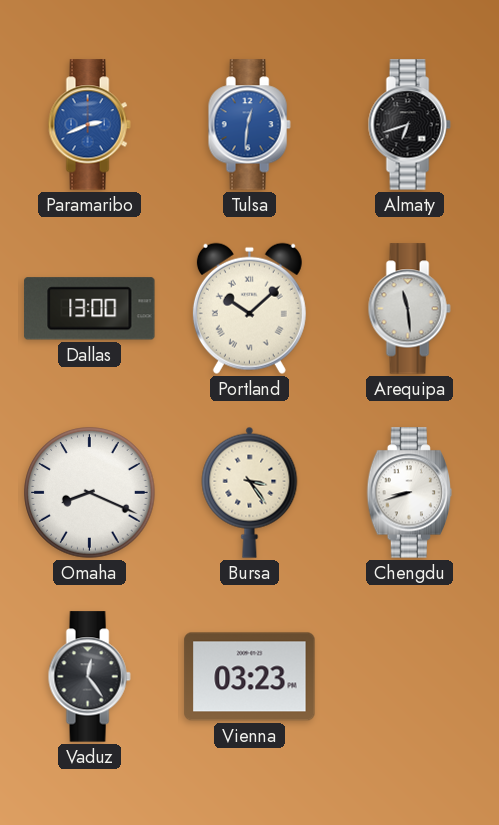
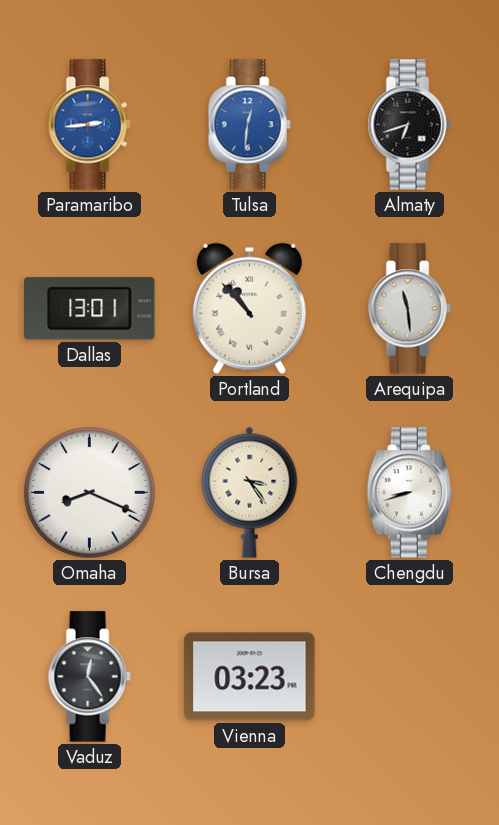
Paramaribo: 2:41 -> 2:44 (89, 125)
Dallas: 13:00 -> 13:01 (90, 309)
Portland: 10:08 -> 10:53 (249, 308)
